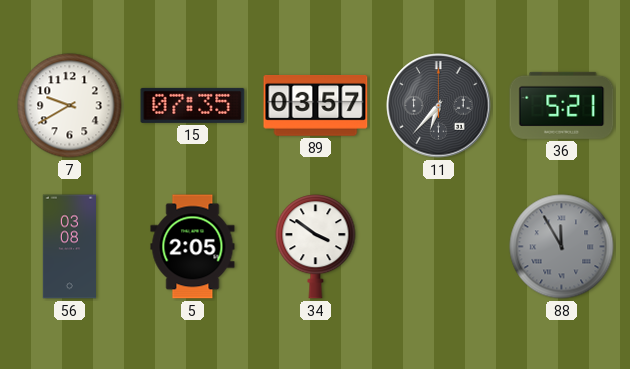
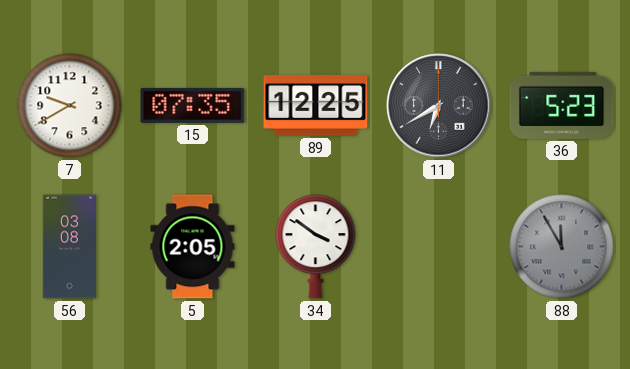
89: 03:57 -> 12:25 (316, 105)
11: 6:37 -> 6:40 (439, 106)
36: 5:21 -> 5:23 (562, 105)
